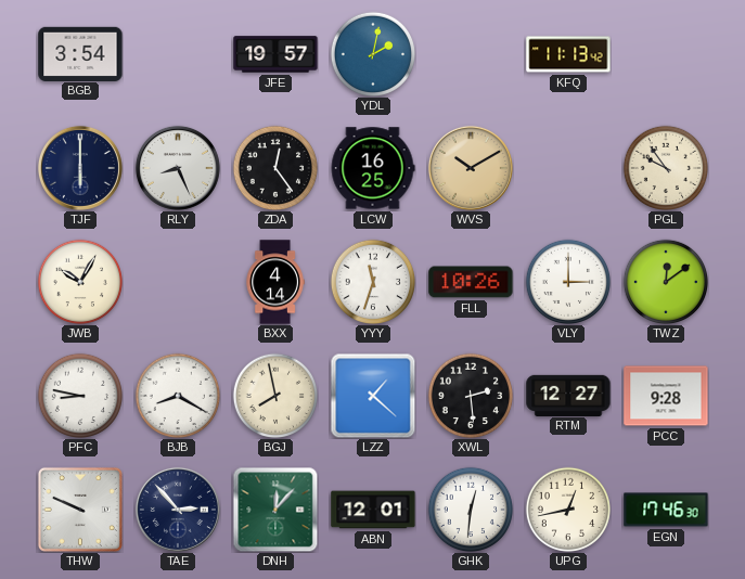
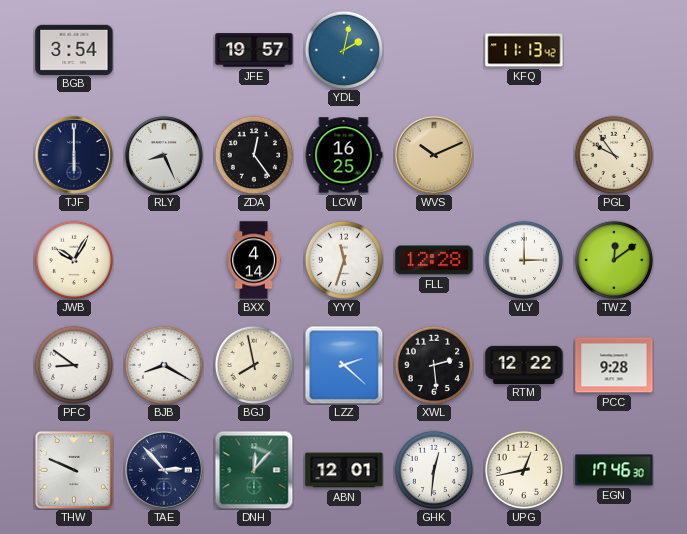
WVS: 10:10 -> 10:11 (434, 155)
FLL: 10:26 -> 12:28 (434, 260)
PFC: 8:47 -> 8:51 (73, 364)
LZZ: 1:22 -> 2:22 (344, 365)
RTM: 12:27 -> 12:22 (524, 364)
